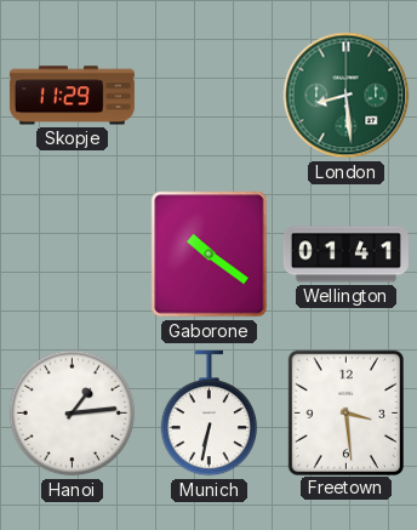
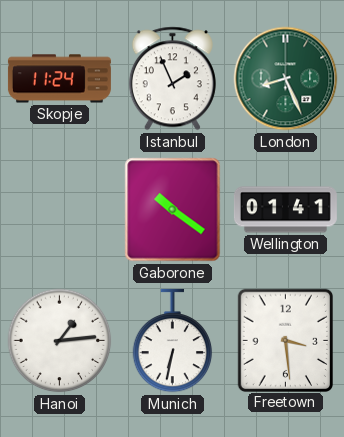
Skopje: 11:29 -> 11:24 (59, 79)
Istanbul: none -> 1:56 (172, 79)
London: 8:29 -> 8:26 (286, 79)
